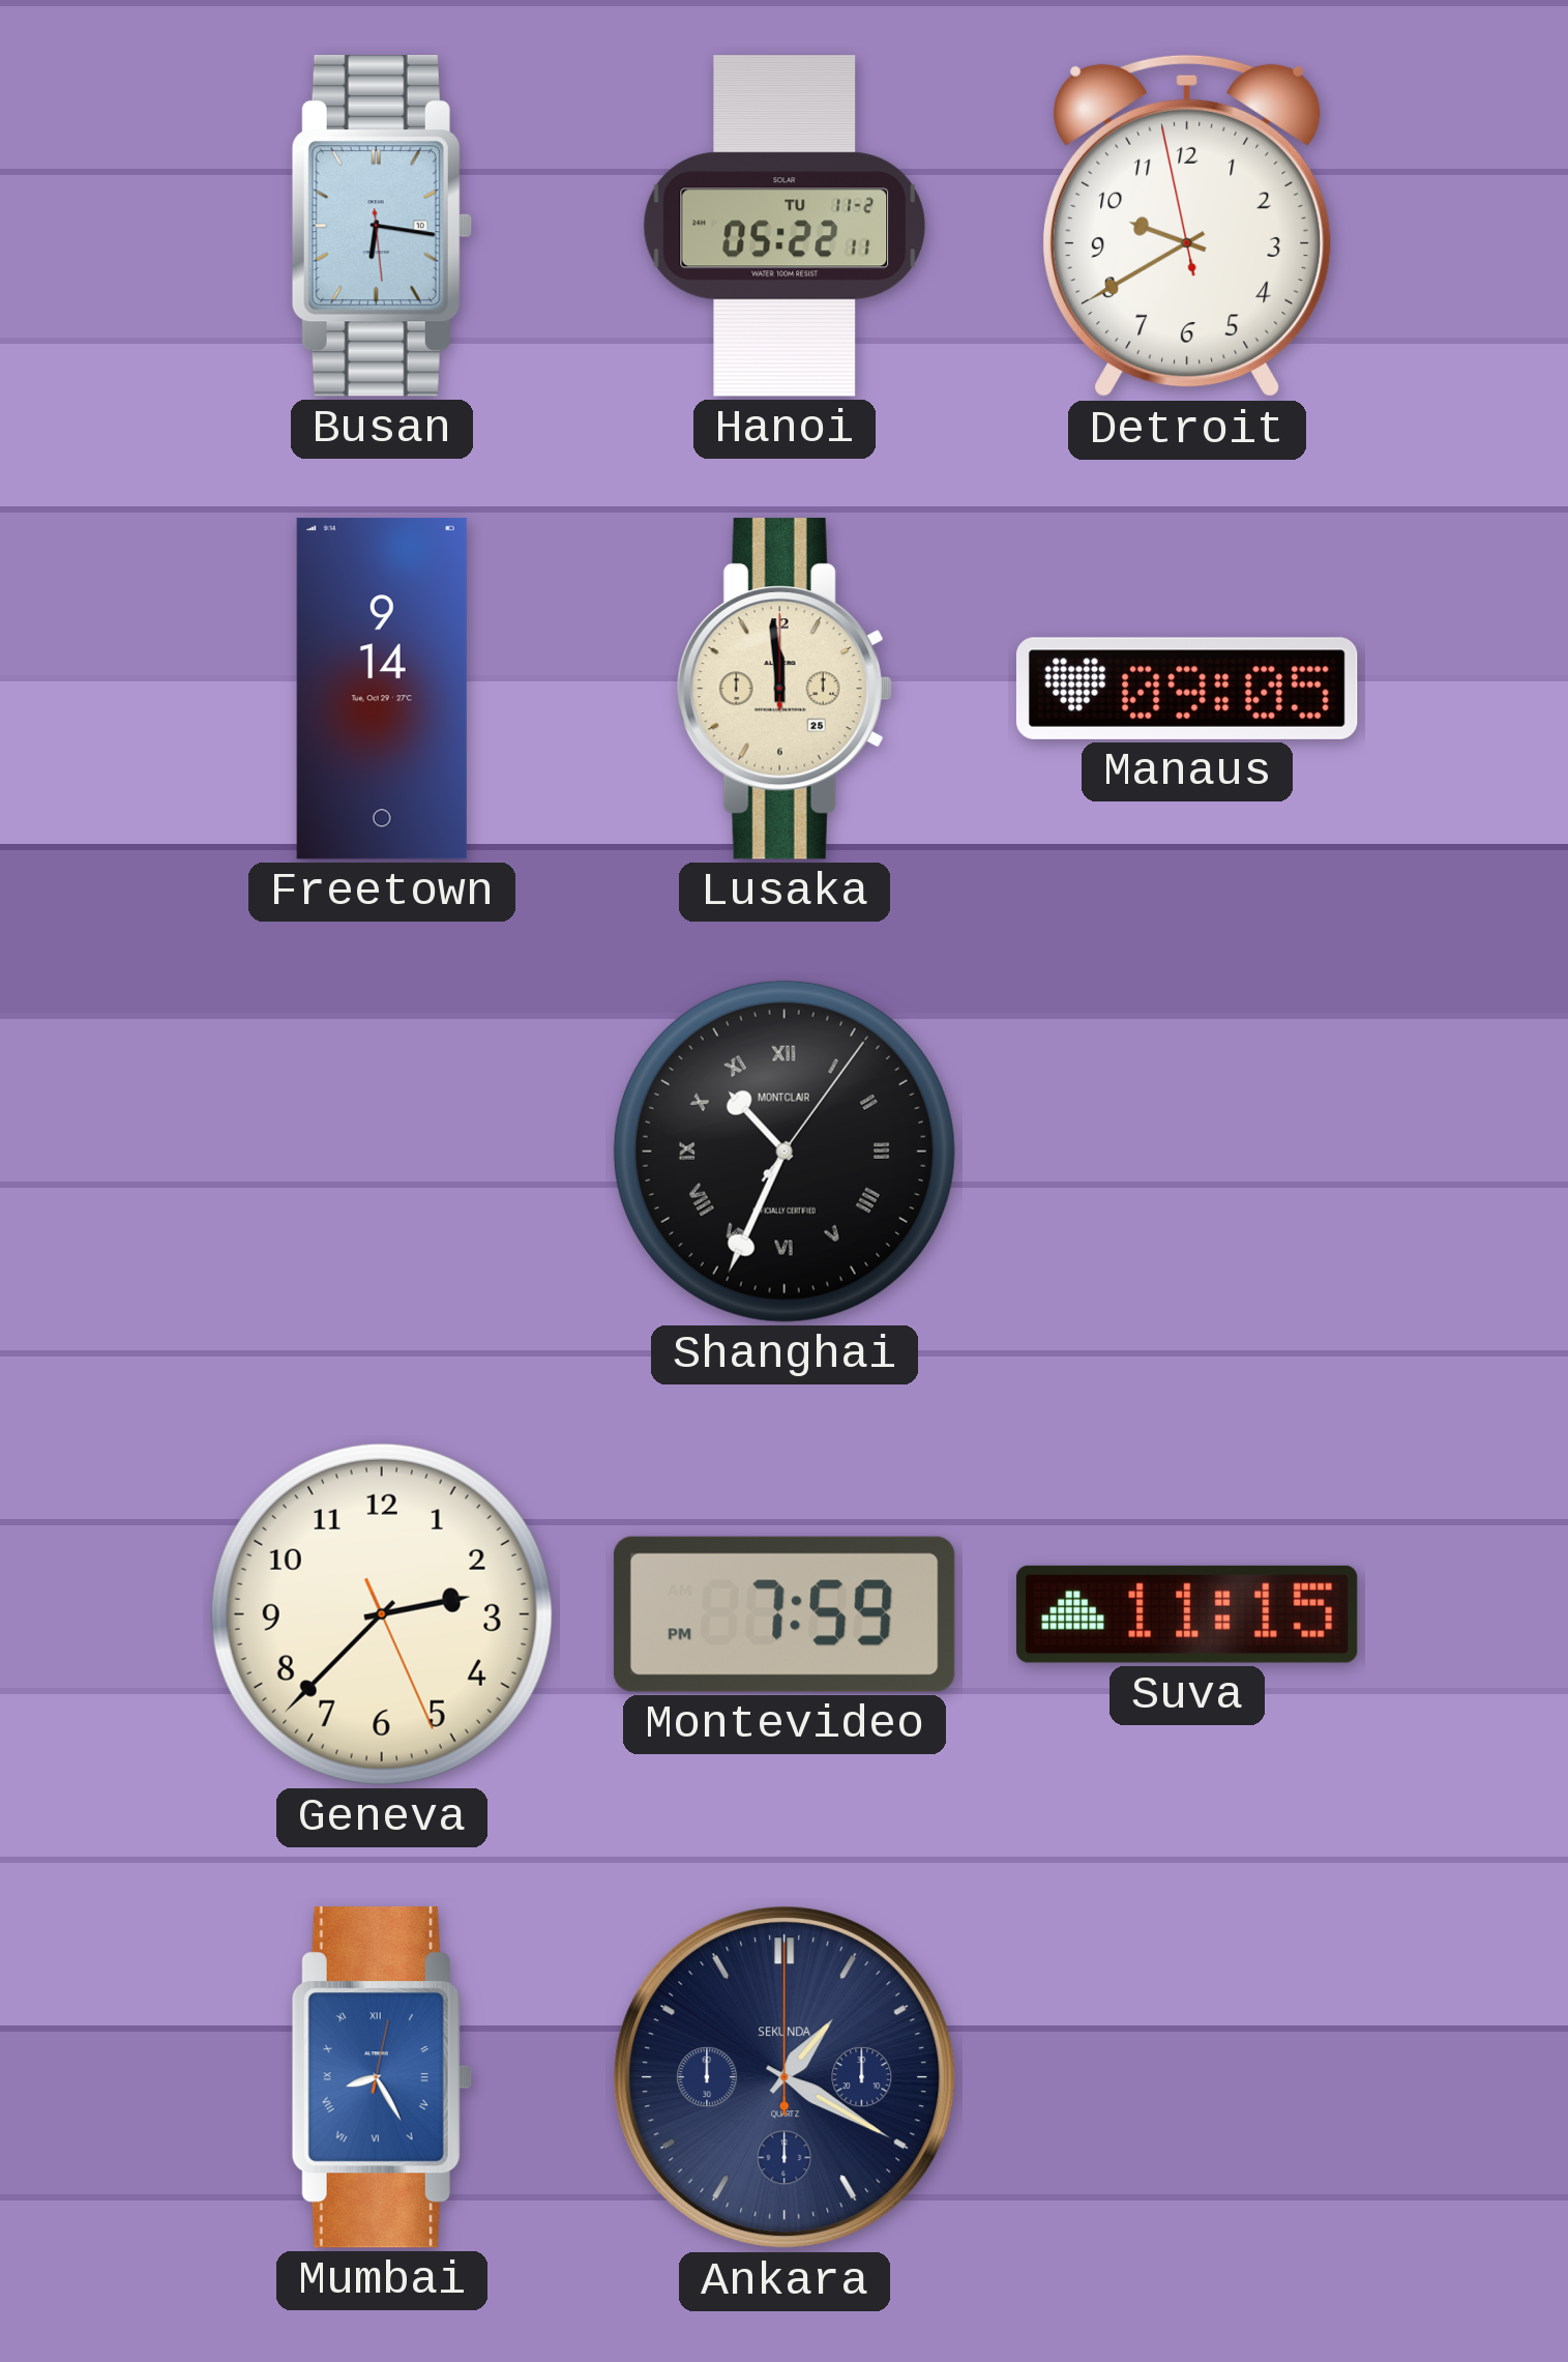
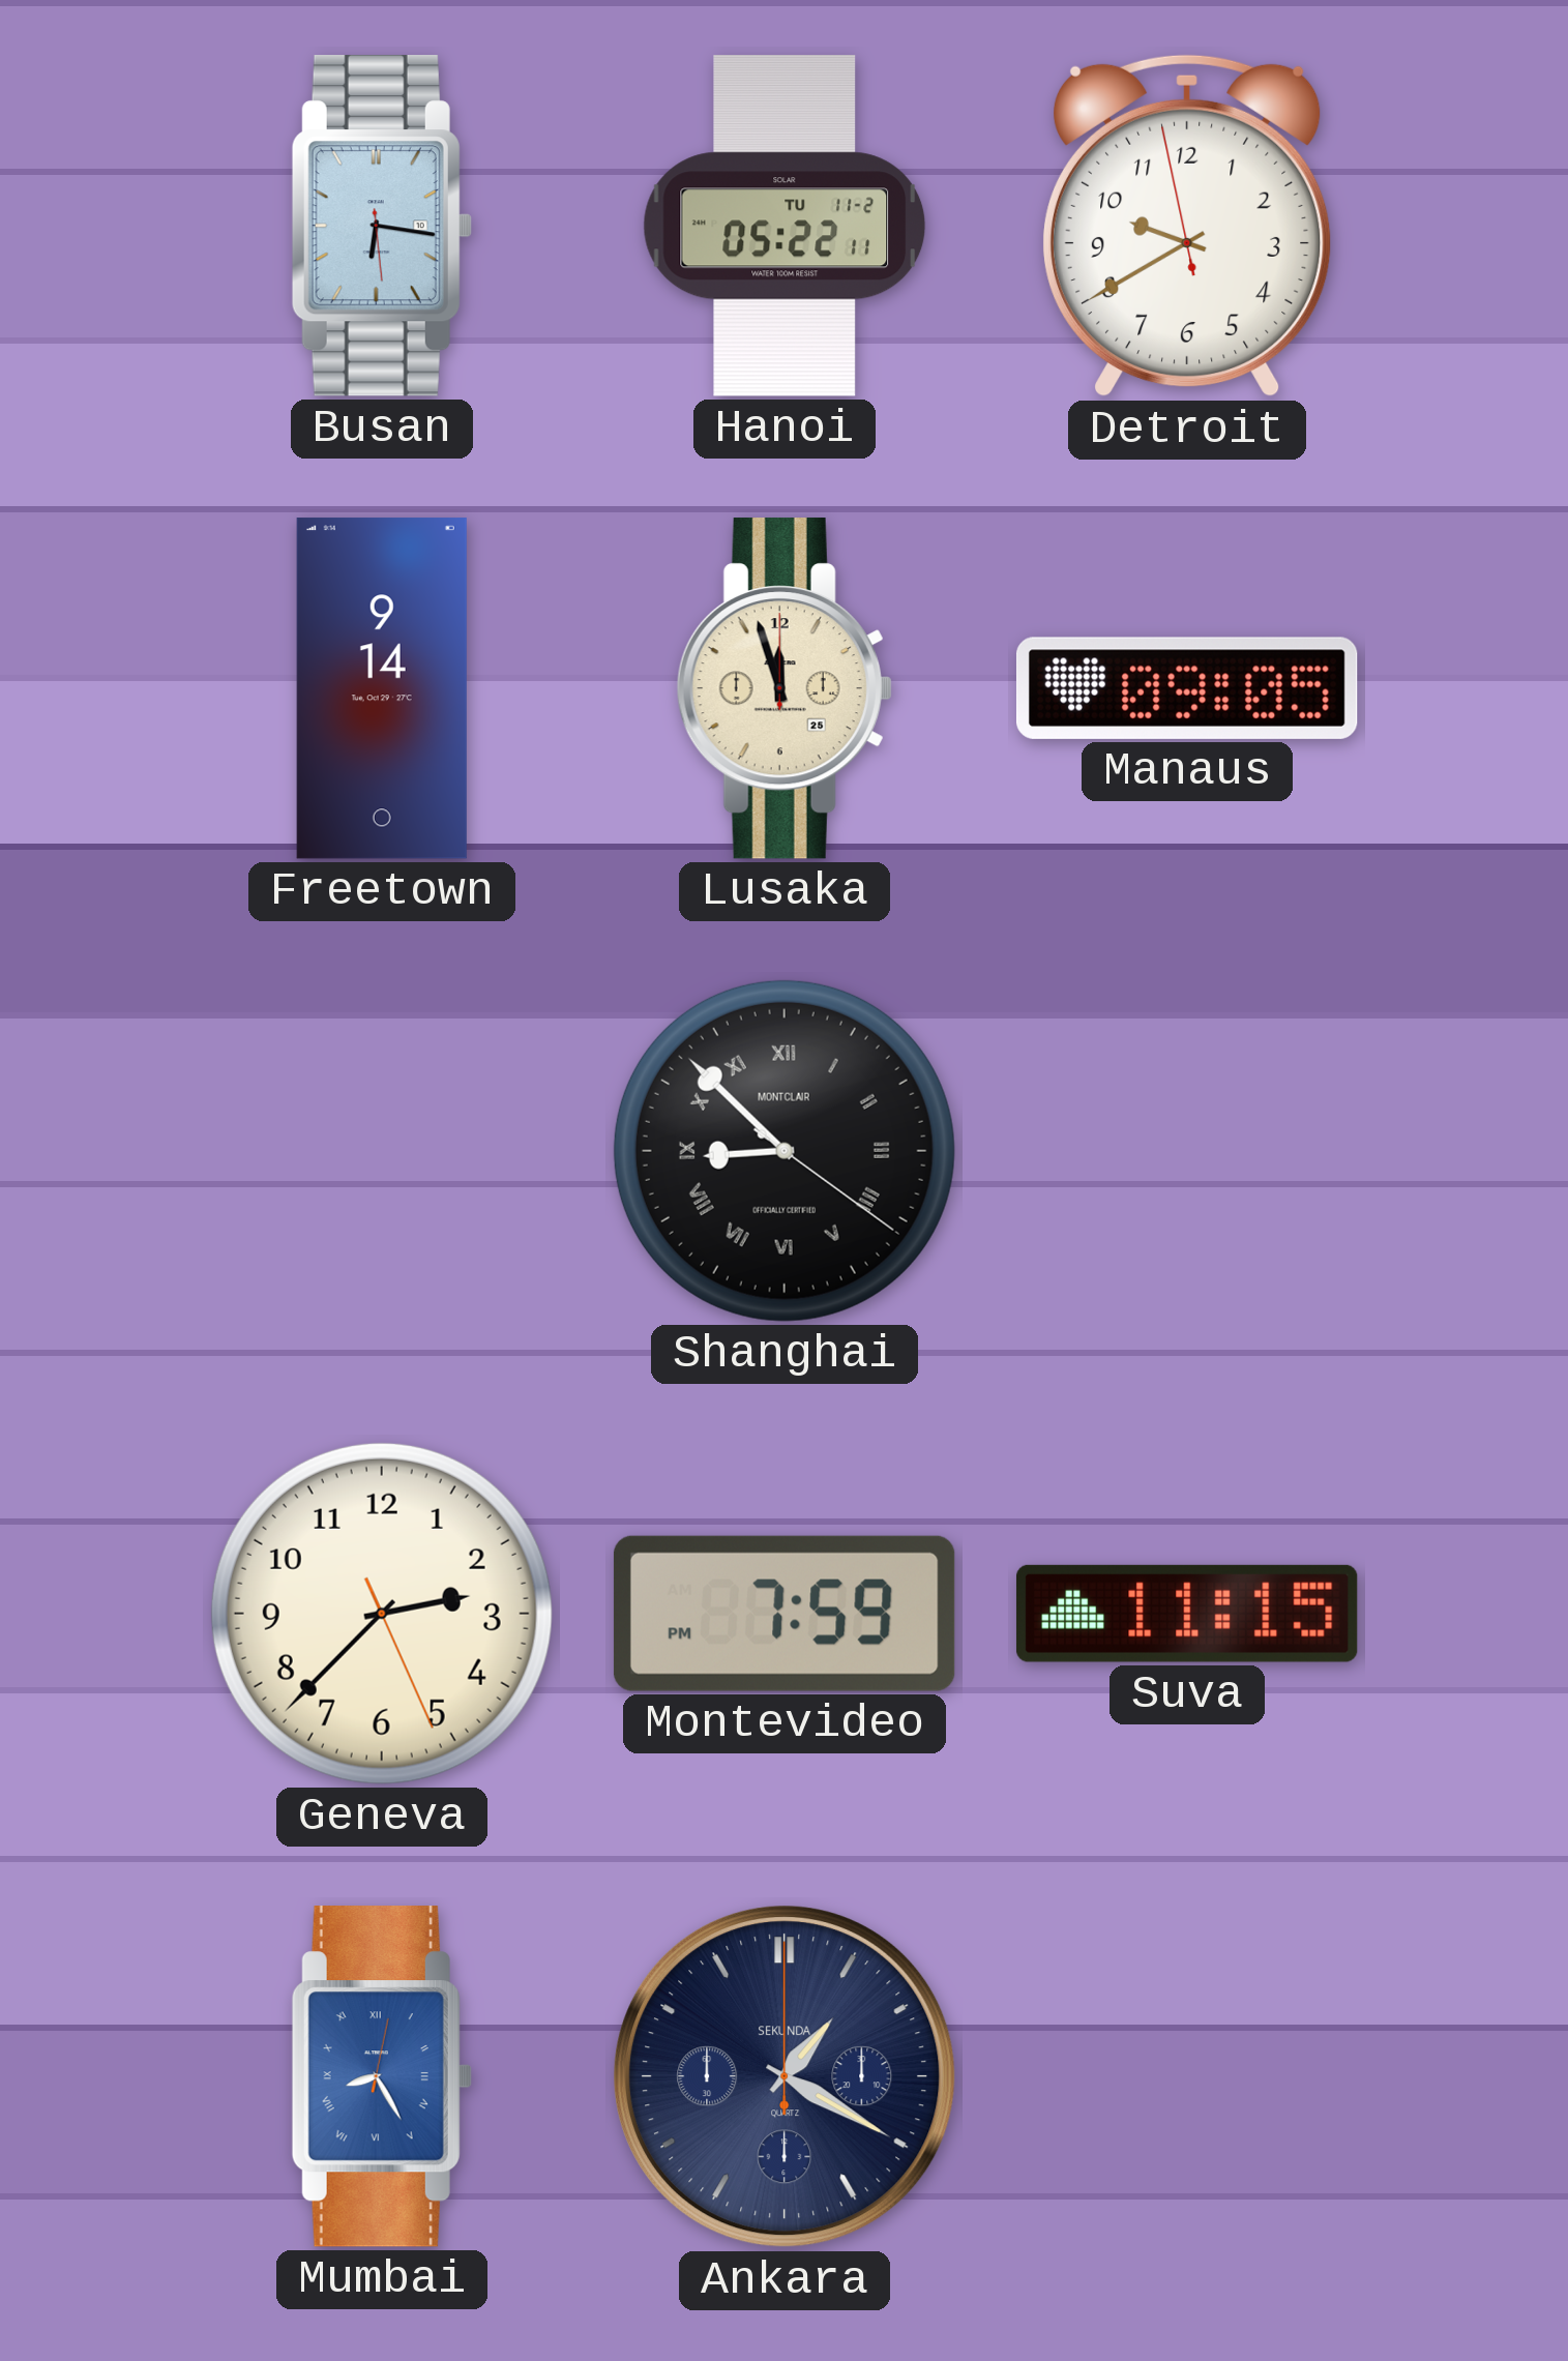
Lusaka: 11:59 -> 11:57 (785, 688)
Shanghai: 10:34 -> 8:52 (785, 1151)
